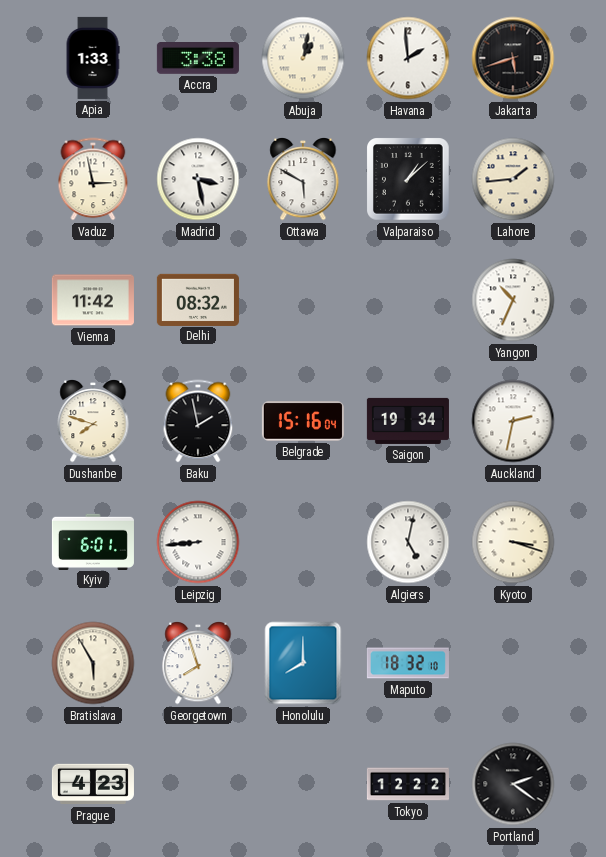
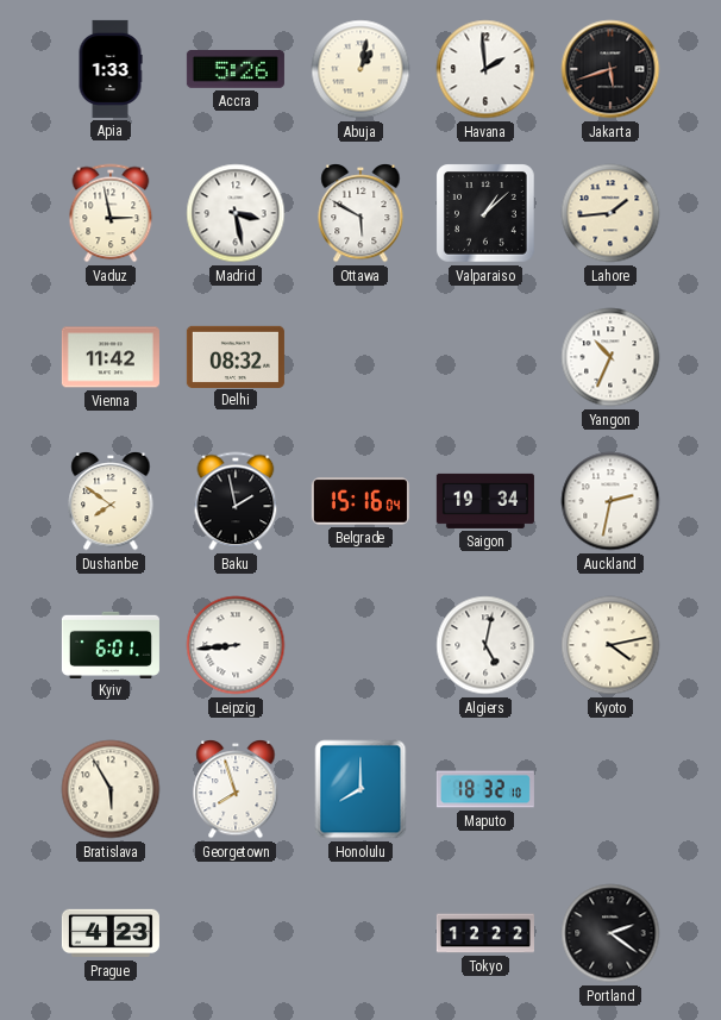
Accra: 3:38 -> 5:26 (236, 70)
Dushanbe: 7:48 -> 7:51 (111, 501)
Kyoto: 3:18 -> 4:13 (610, 645)
